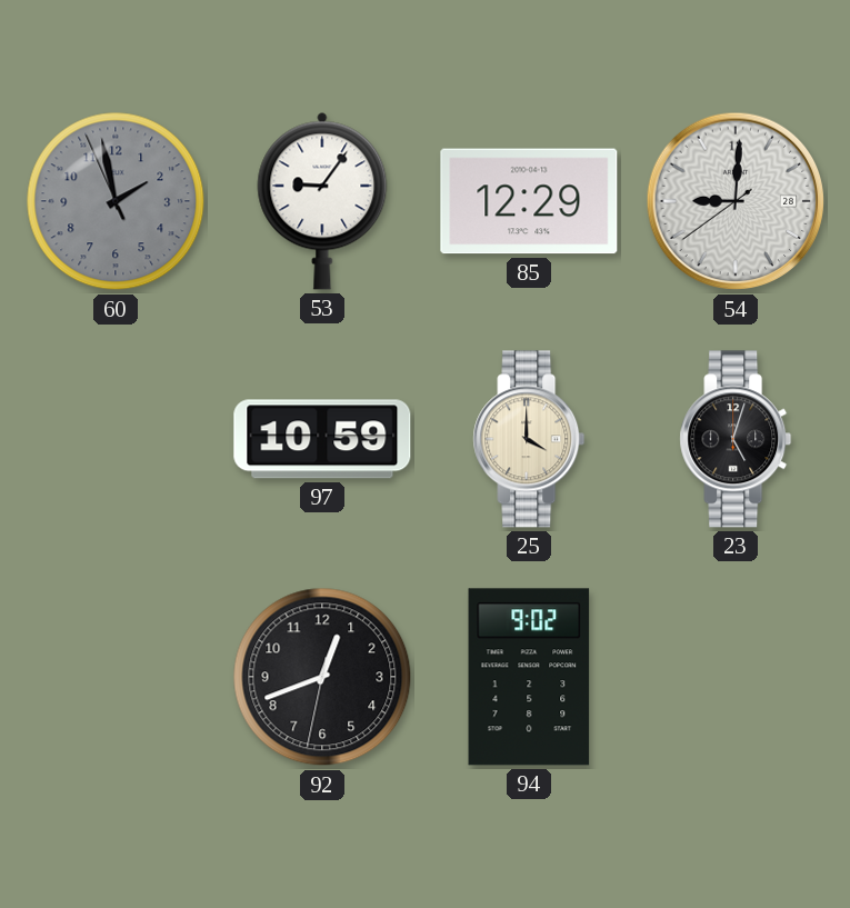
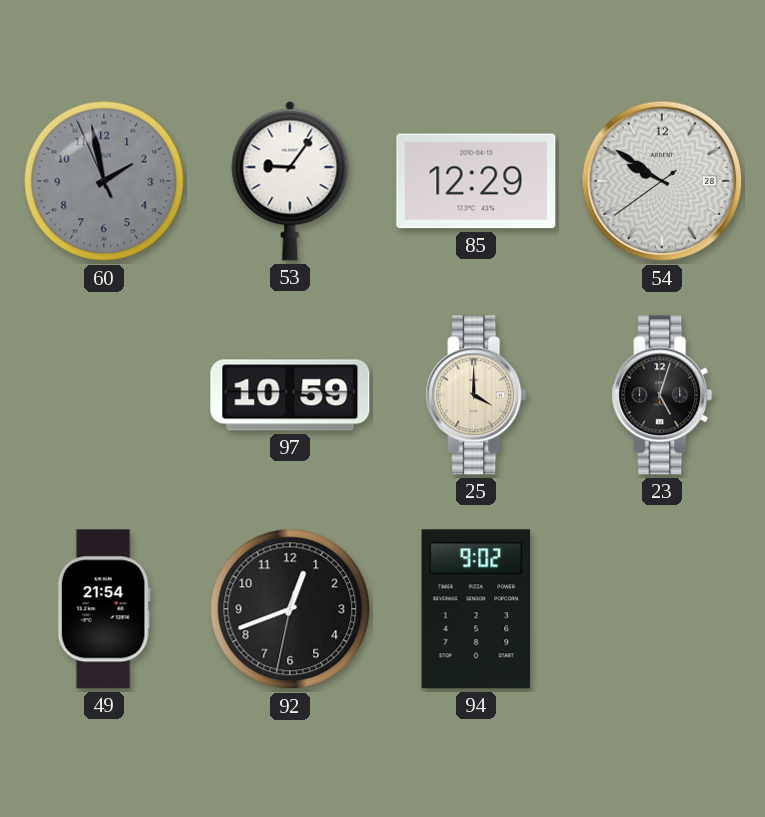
54: 9:00 -> 9:50 (662, 181)
49: none -> 21:54 (104, 609)
